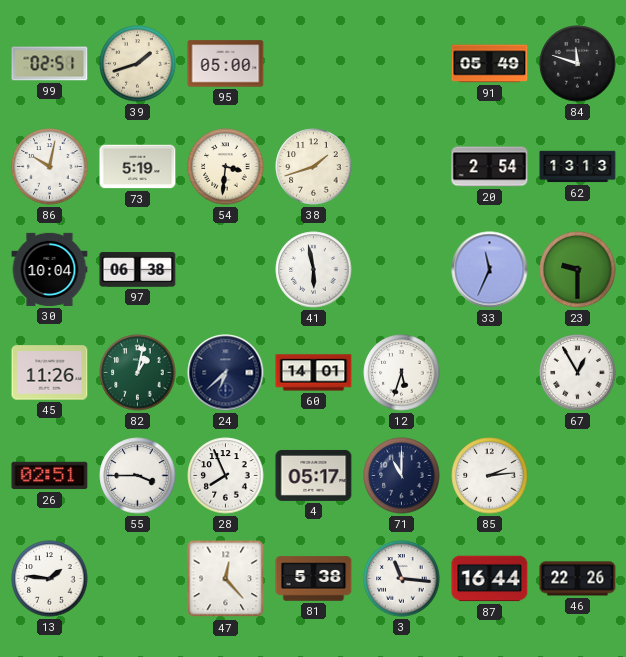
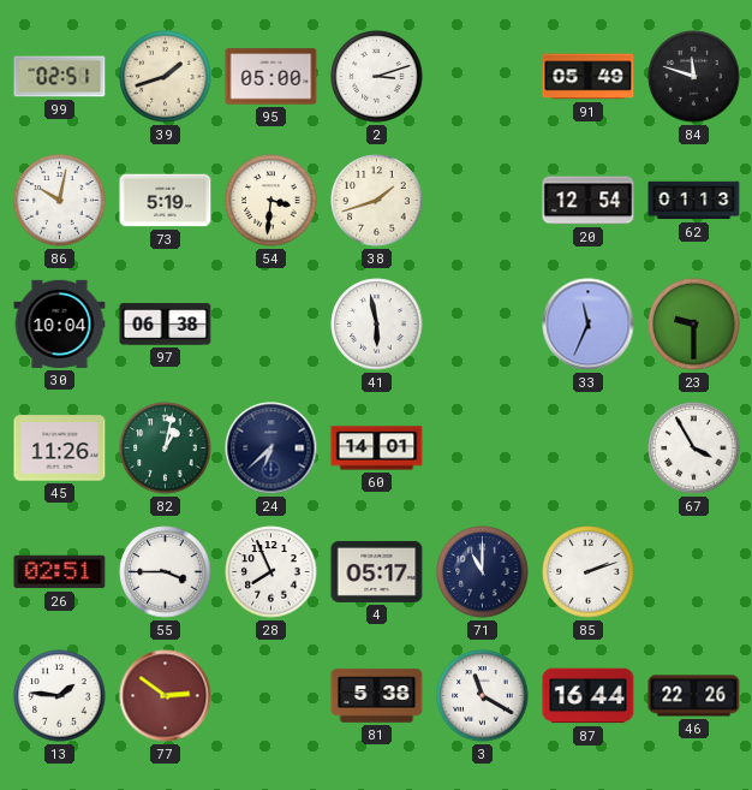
2: none -> 3:12 (377, 77)
20: 2:54 -> 12:54 (589, 201)
62: 13:13 -> 01:13 (694, 201)
12: 5:33 -> none (402, 373)
67: 12:55 -> 3:55 (694, 449)
85: 2:14 -> 2:12 (589, 572)
77: none -> 2:51 (166, 696)
47: 12:23 -> none (226, 579)
3: 11:16 -> 11:20 (483, 696)
